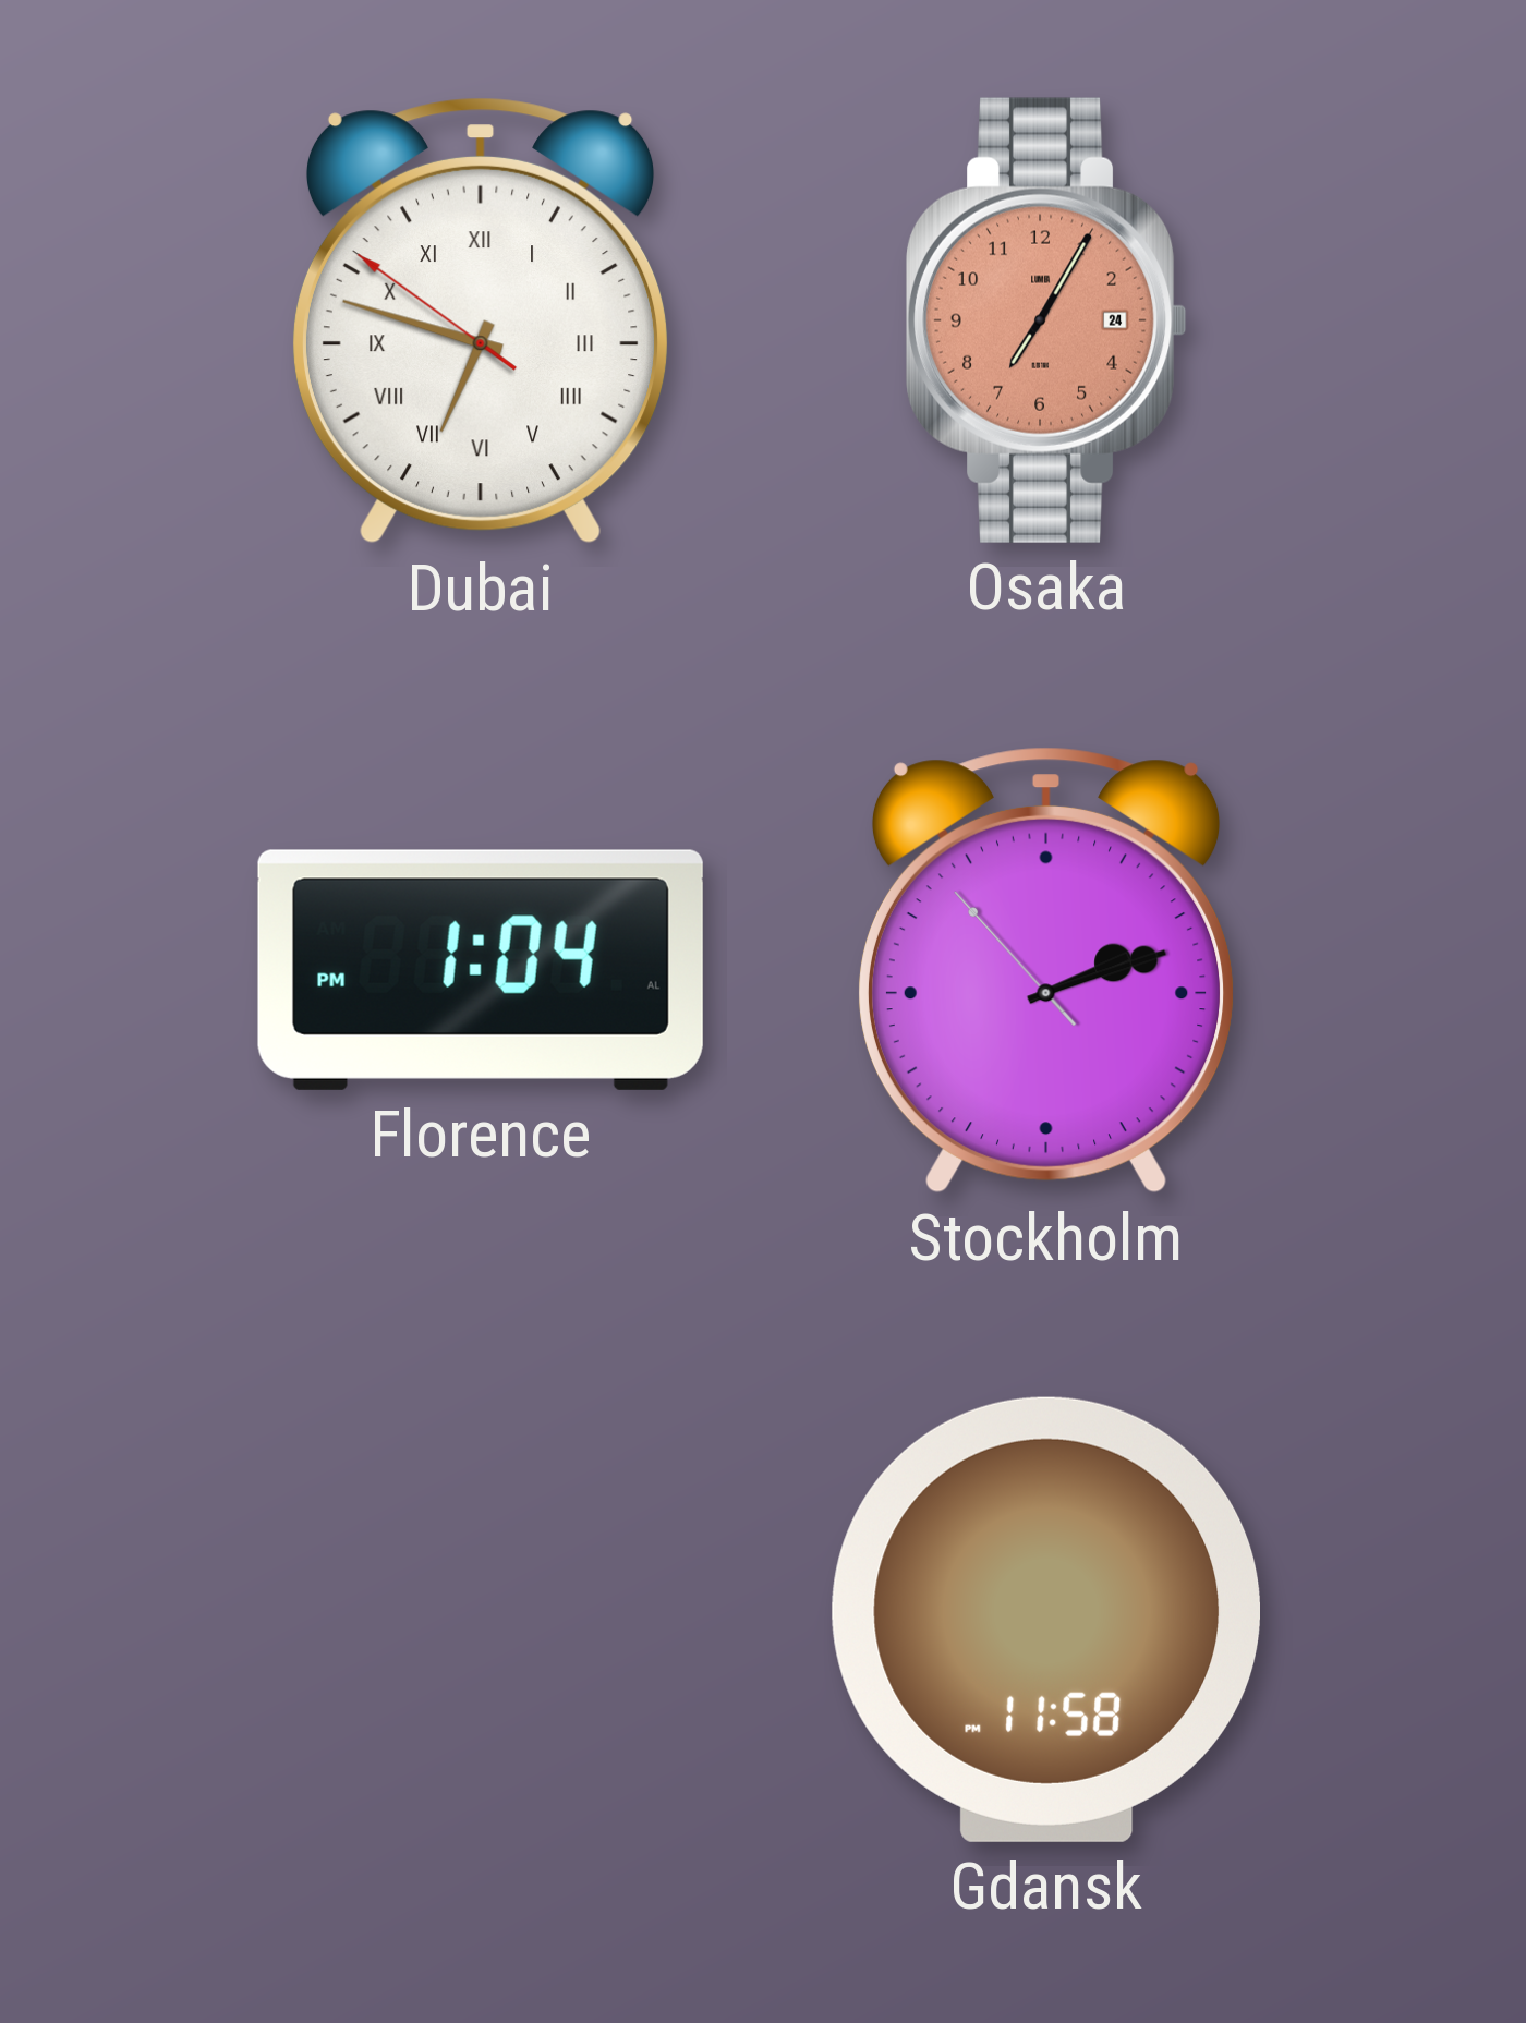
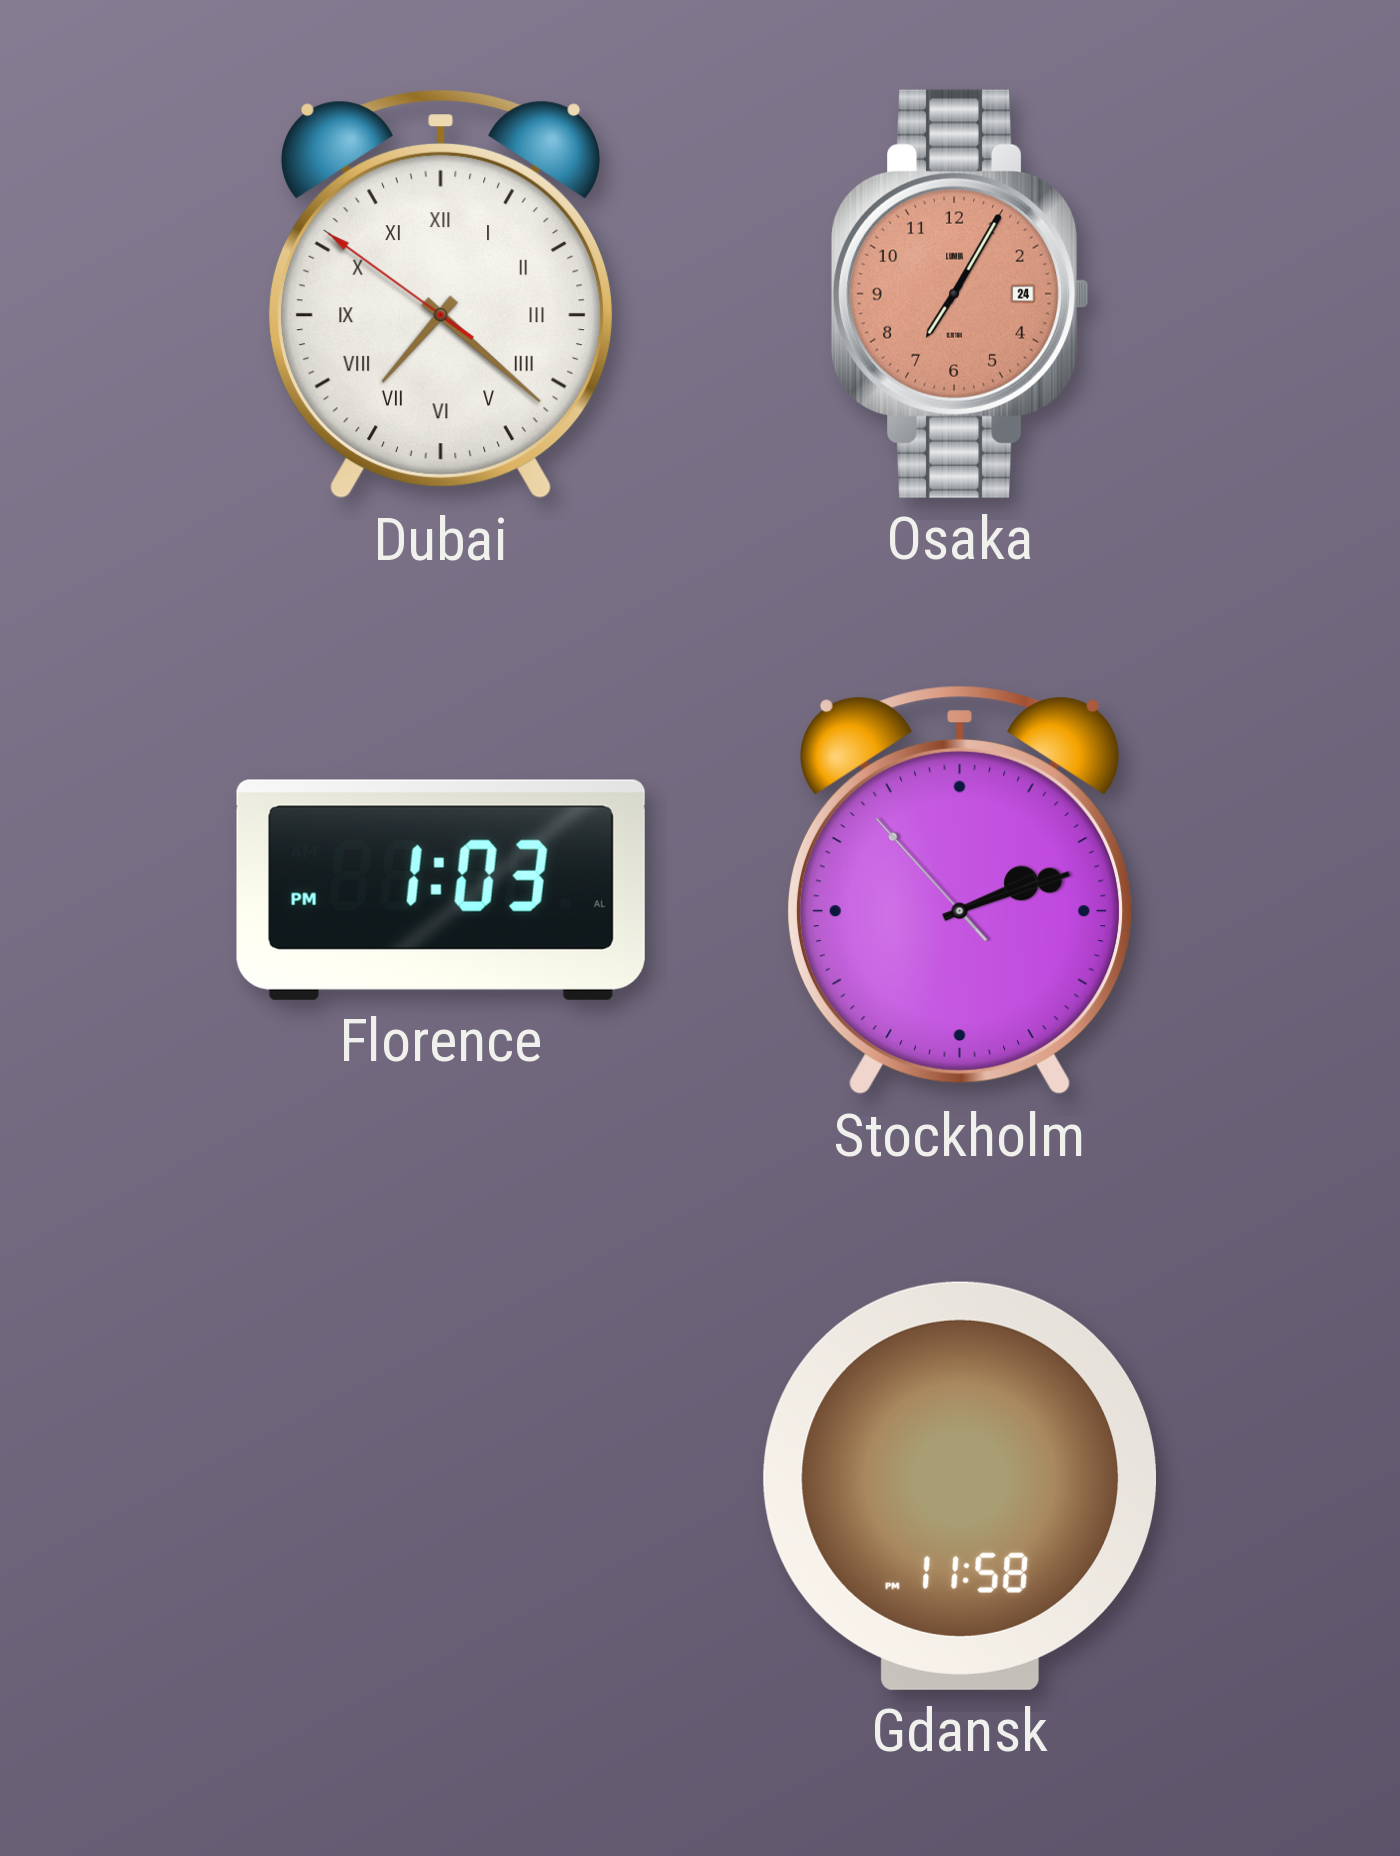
Dubai: 6:47 -> 7:21 (441, 295)
Florence: 1:04 -> 1:03 (441, 890)
